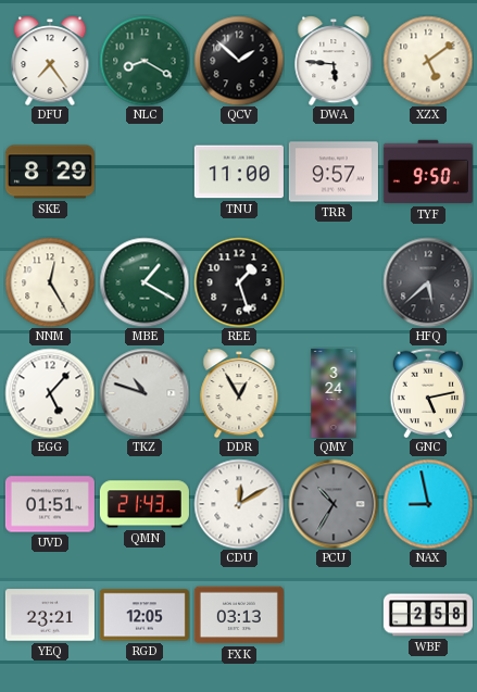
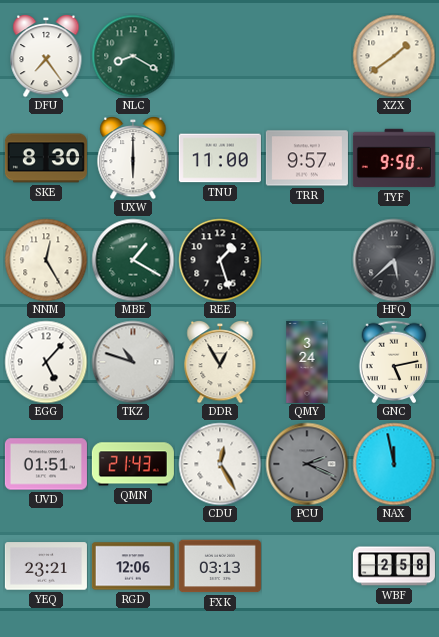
QCV: 1:52 -> none (239, 61)
DWA: 5:46 -> none (334, 61)
XZX: 5:09 -> 1:39 (394, 56)
SKE: 8:29 -> 8:30 (46, 158)
UXW: none -> 6:00 (133, 158)
CDU: 12:10 -> 12:25 (220, 464)
PCU: 10:35 -> 2:19 (307, 464)
NAX: 8:58 -> 11:58 (394, 464)
RGD: 12:05 -> 12:06 (133, 566)
